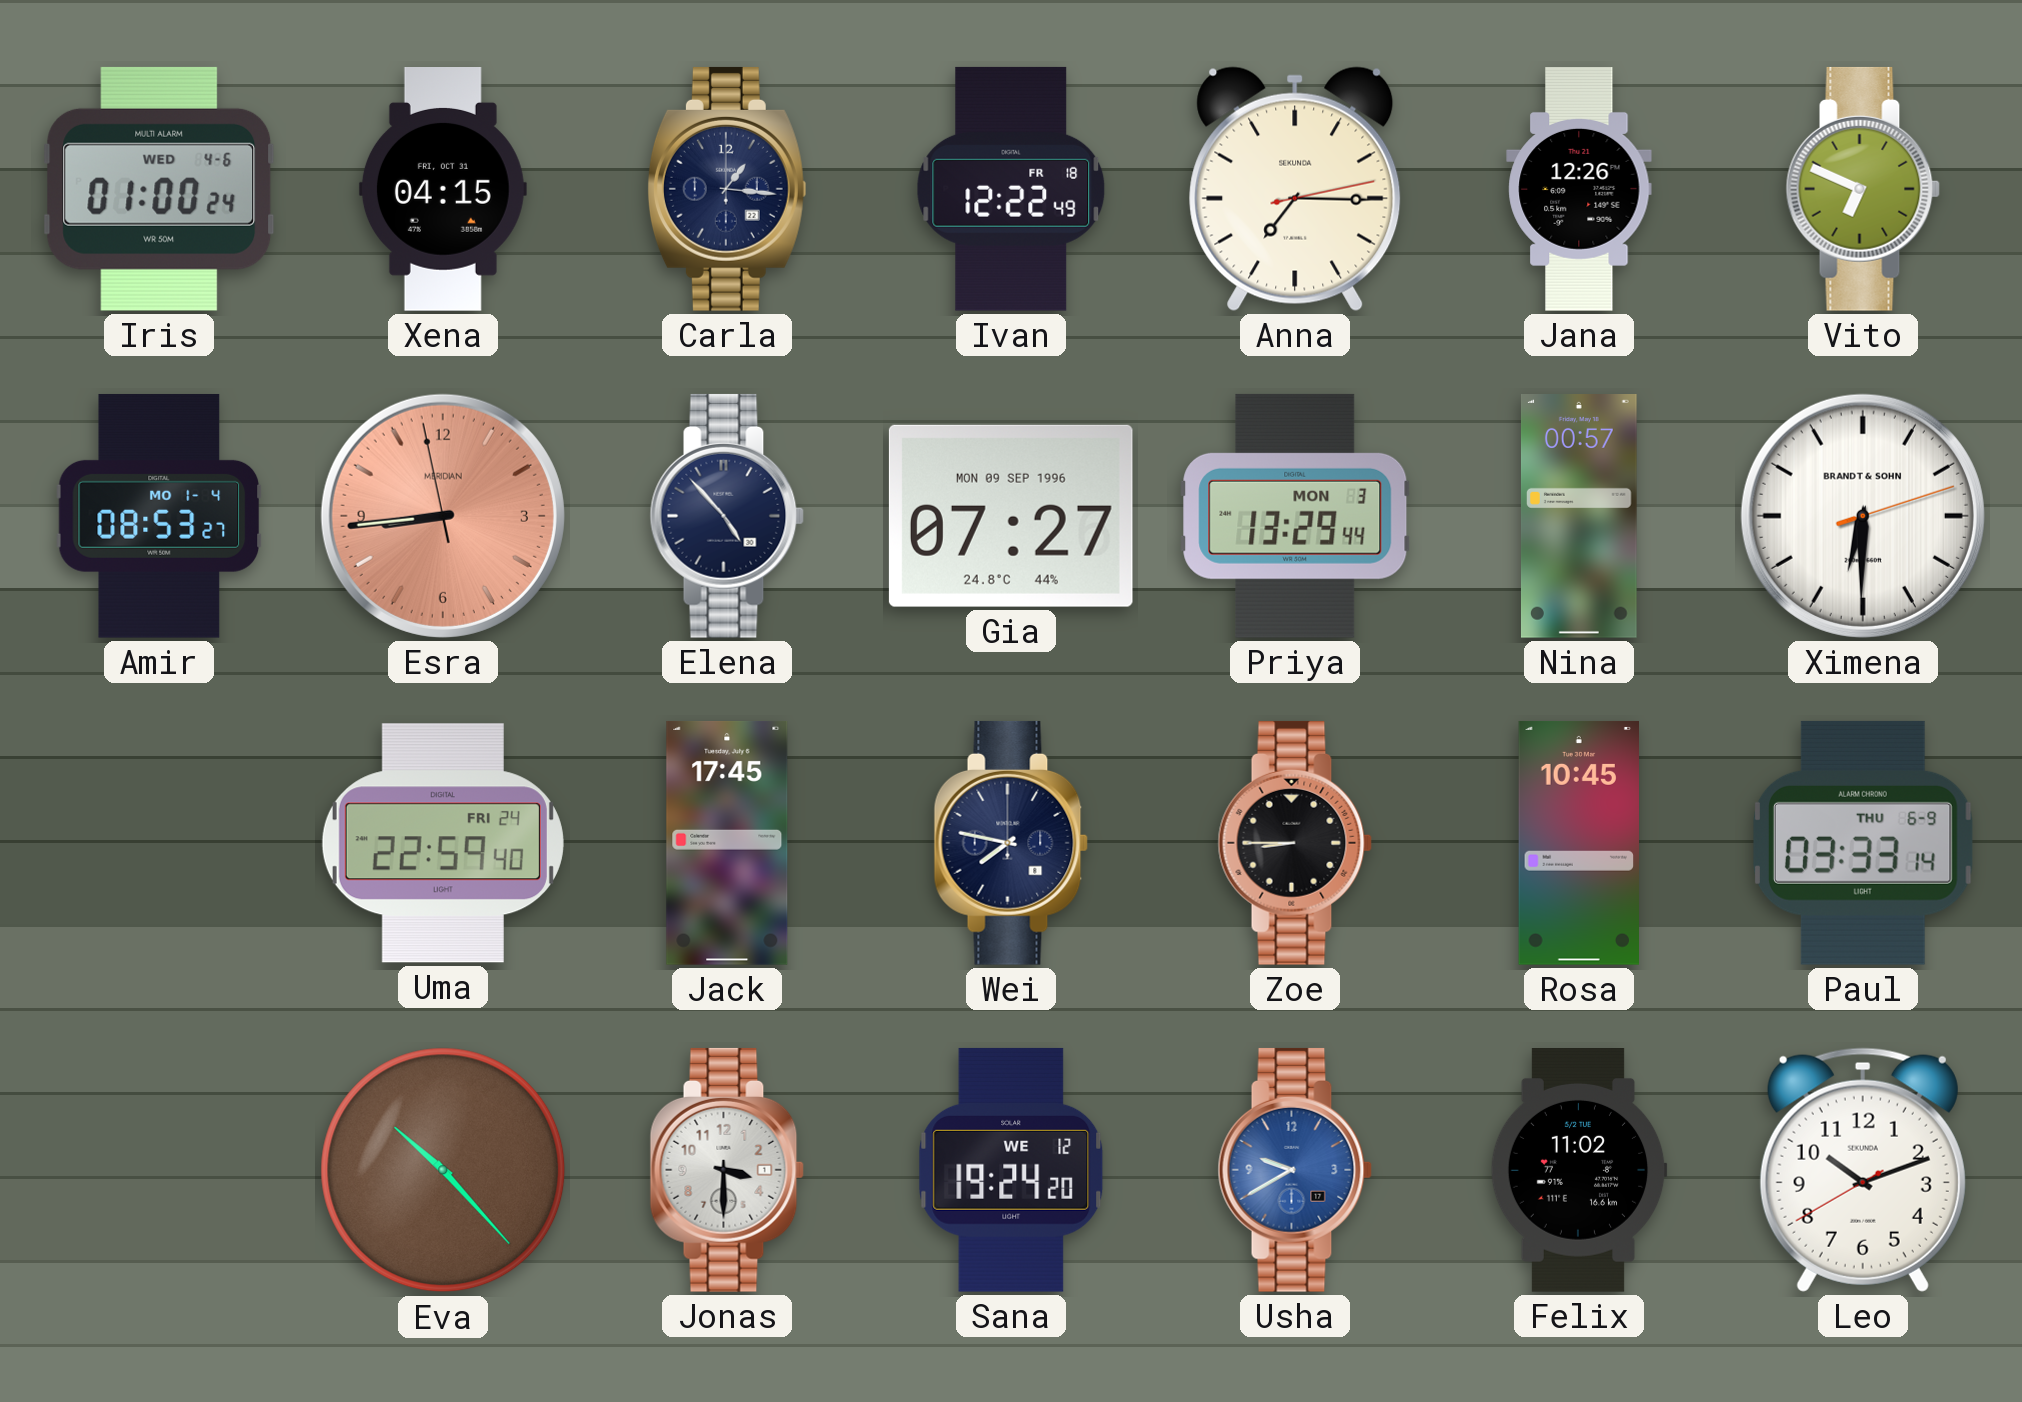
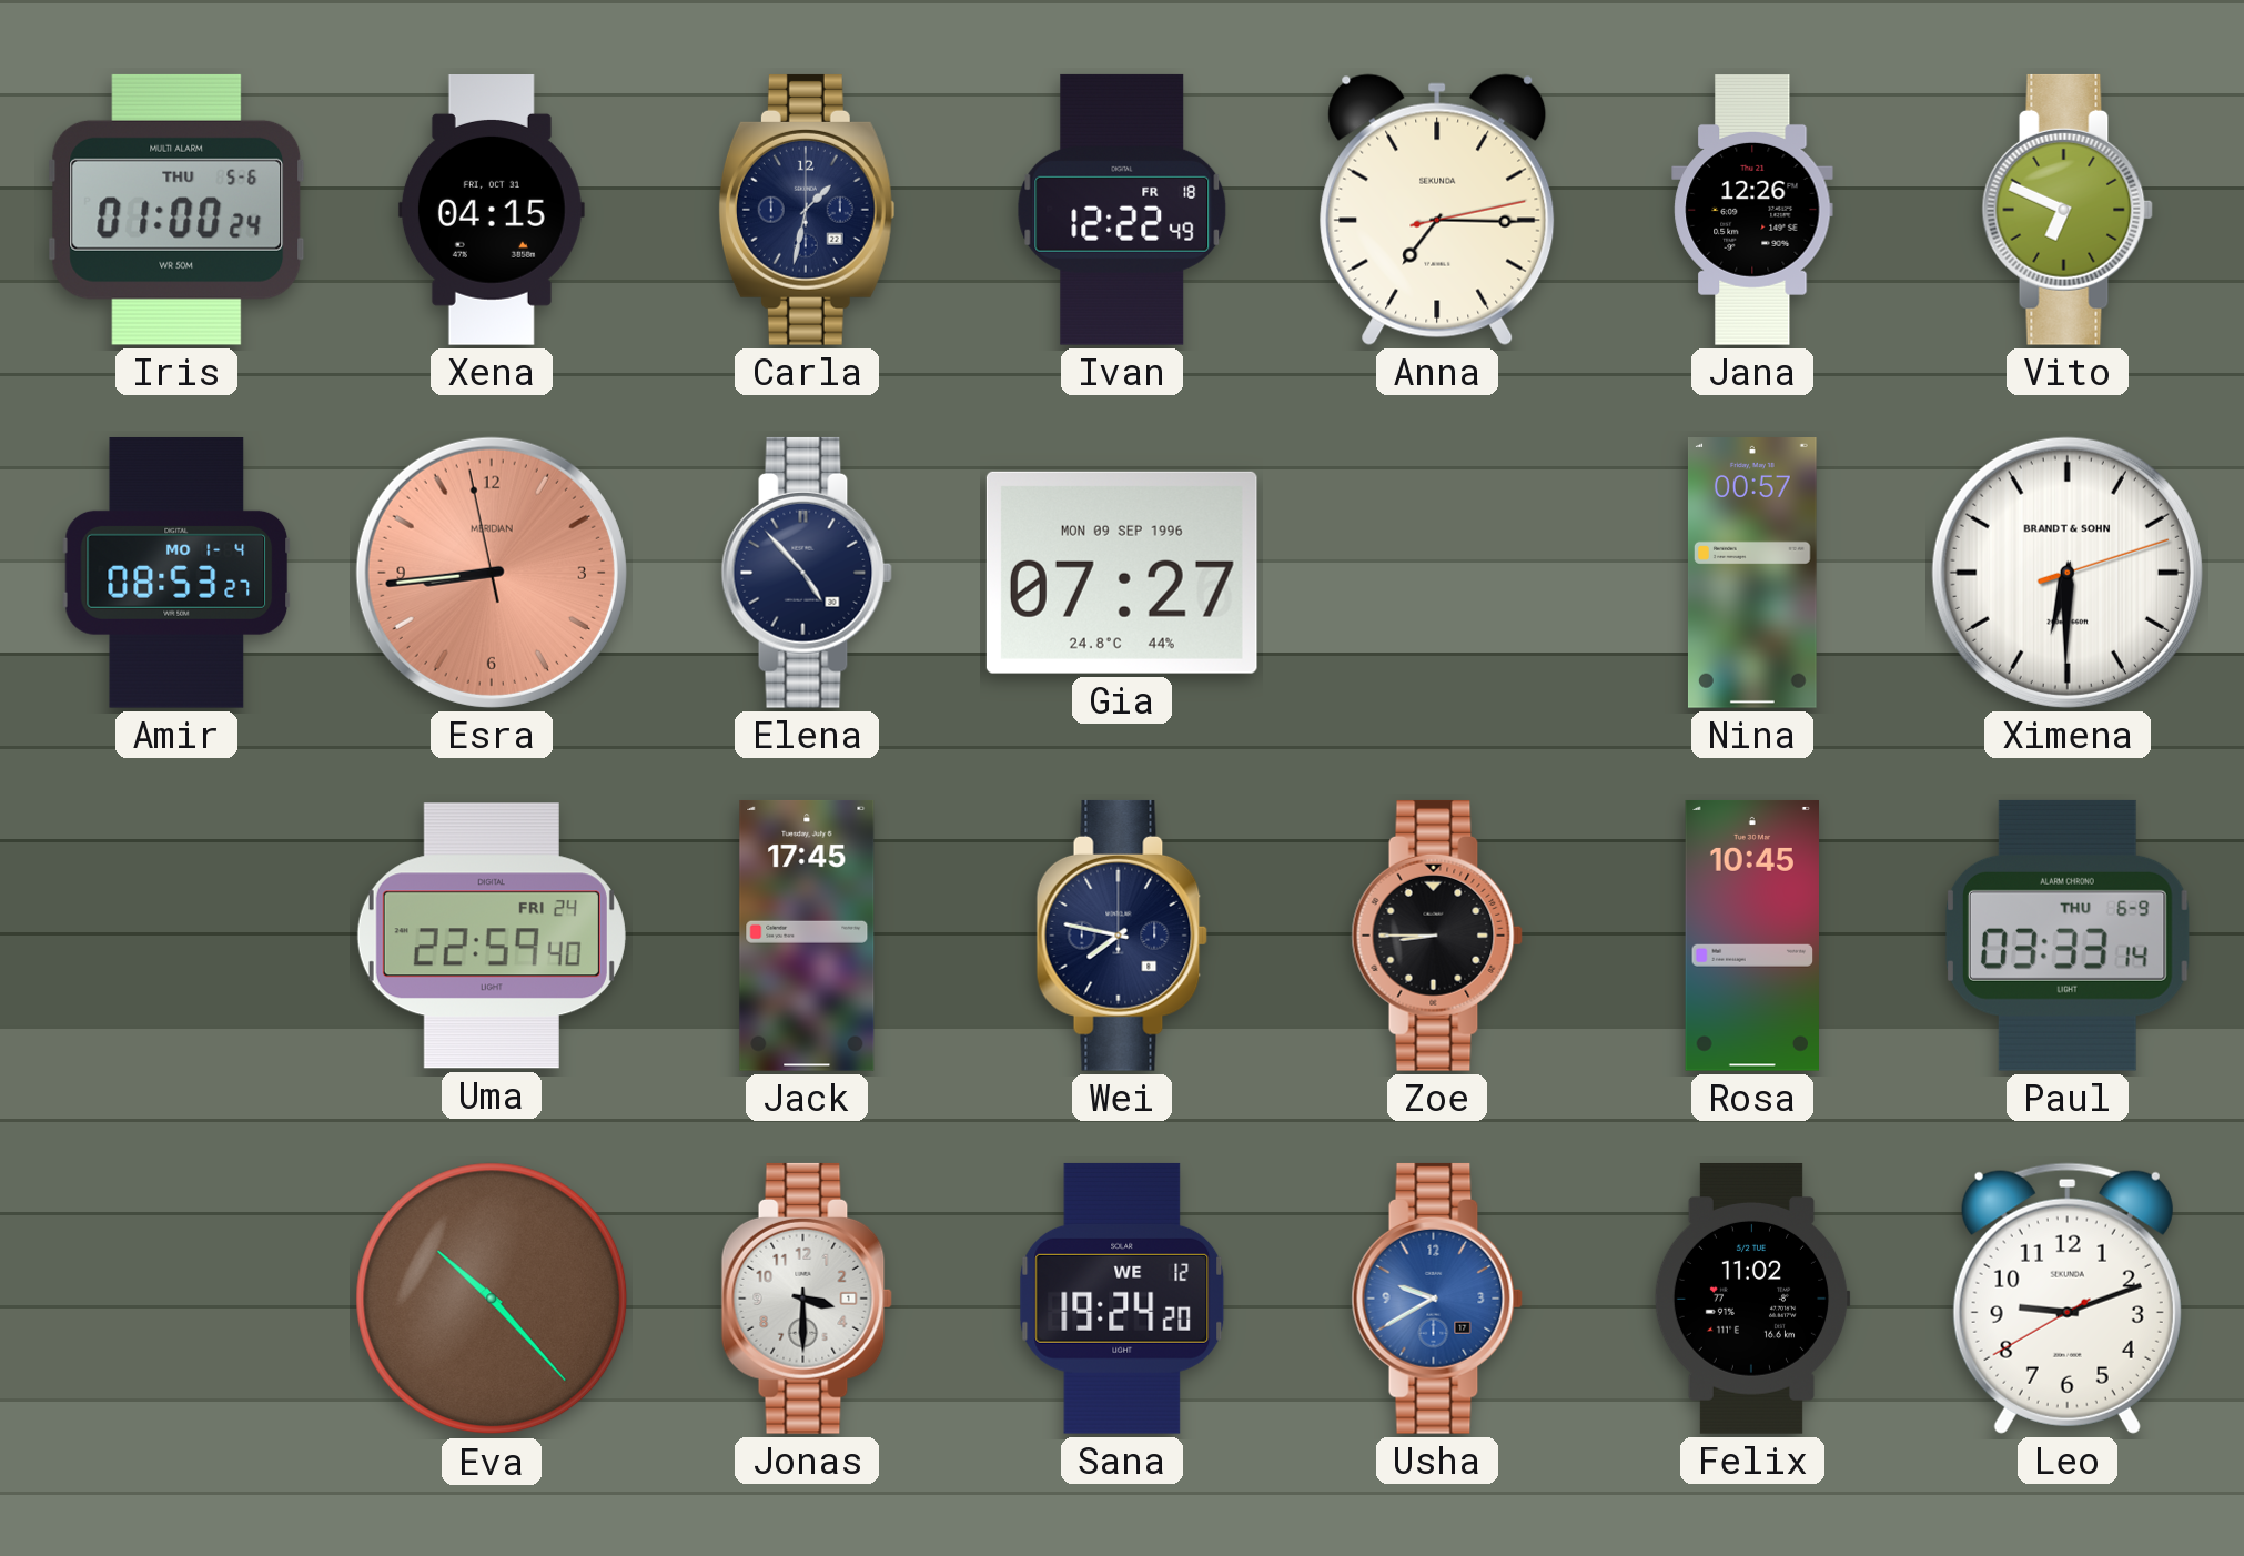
Iris date: WED 4-6 -> THU 5-6 (176, 210)
Carla: 1:16 -> 1:32 (807, 210)
Priya: 13:29 -> none (1295, 516)
Leo: 10:11 -> 9:11 (2068, 1299)
